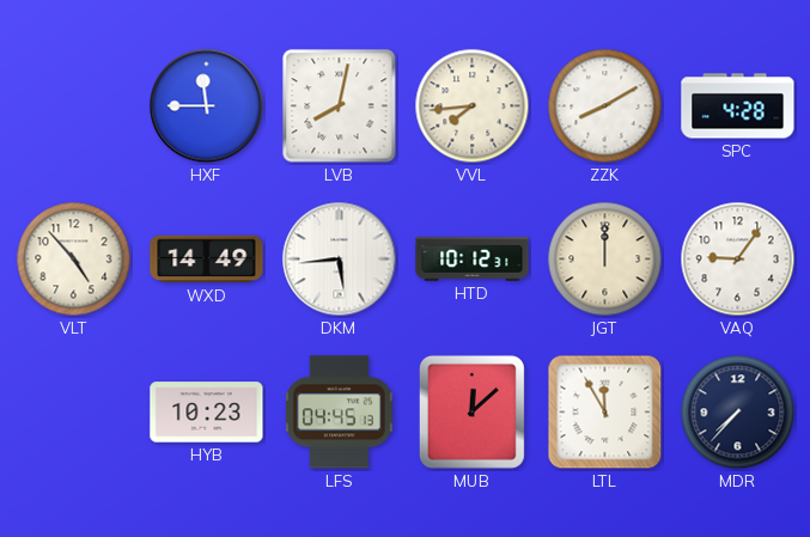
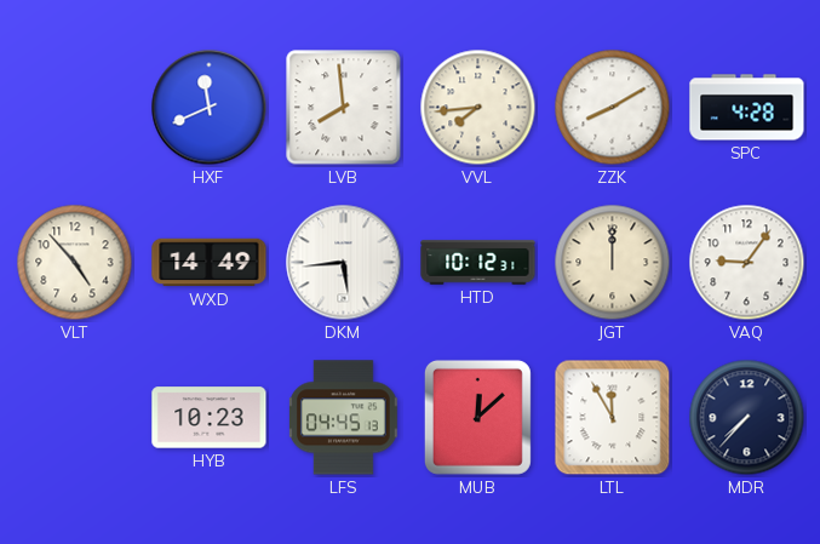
HXF: 11:45 -> 11:41 (210, 108)
LVB: 8:02 -> 7:59 (344, 108)
